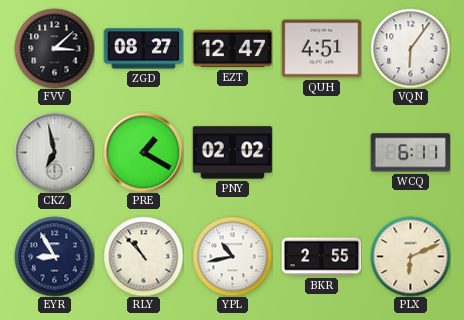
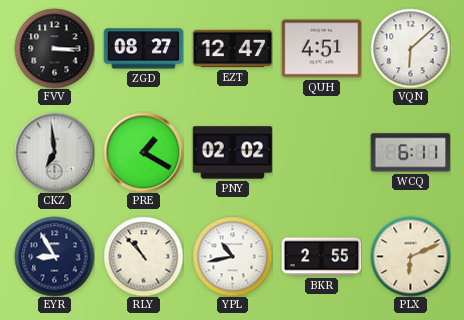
FVV: 3:08 -> 3:15 (54, 48)
VQN: 6:06 -> 6:08 (410, 48)
CKZ: 6:58 -> 6:59 (54, 152)
